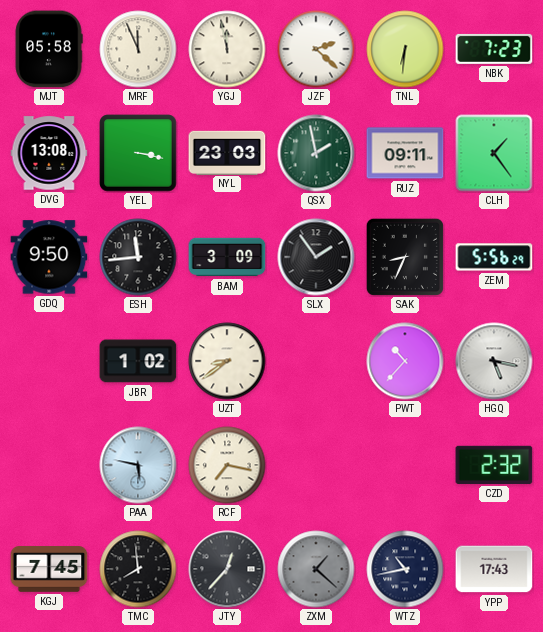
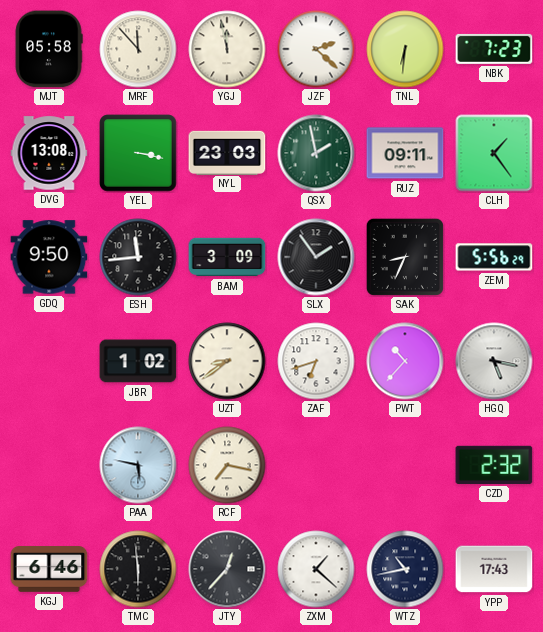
MRF: 11:56 -> 11:53 (138, 49)
ZAF: none -> 6:42 (316, 361)
KGJ: 7:45 -> 6:46 (49, 569)
TMC: 7:59 -> 5:59 (138, 569)
ZXM dial: grey -> white (316, 569)
